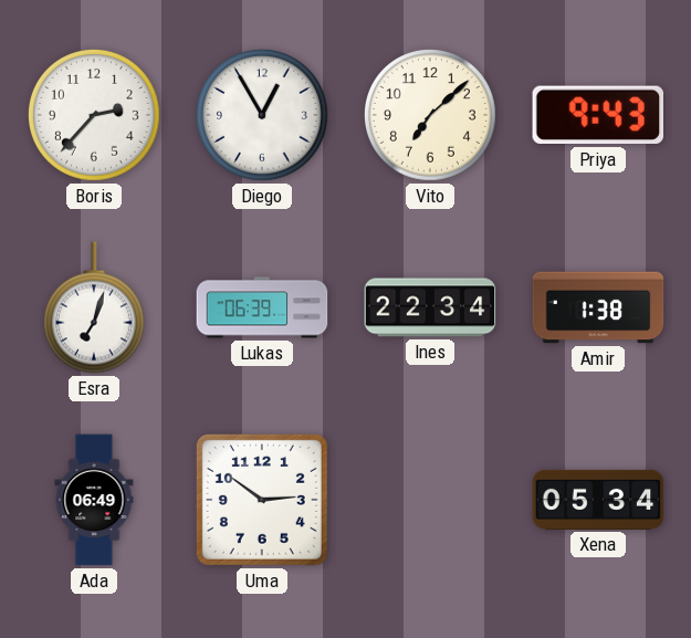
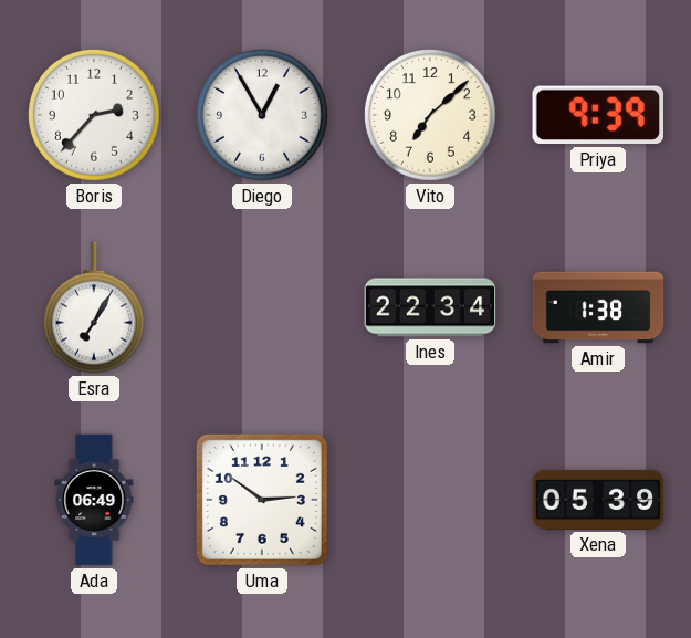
Priya: 9:43 -> 9:39 (597, 115)
Esra: 7:03 -> 7:05 (94, 307)
Lukas: 06:39 -> none (262, 307)
Xena: 05:34 -> 05:39 (598, 500)
